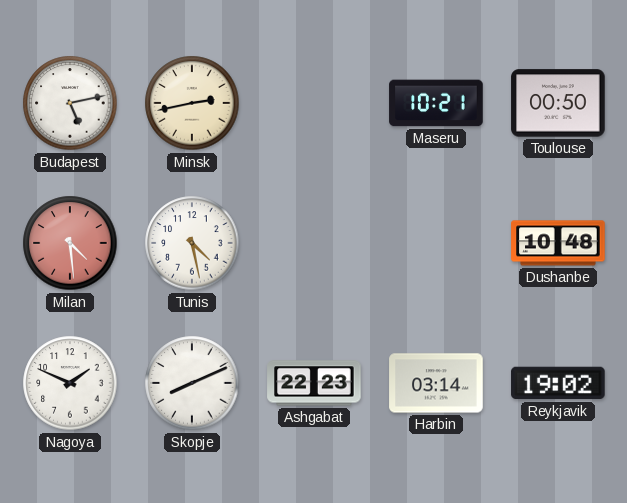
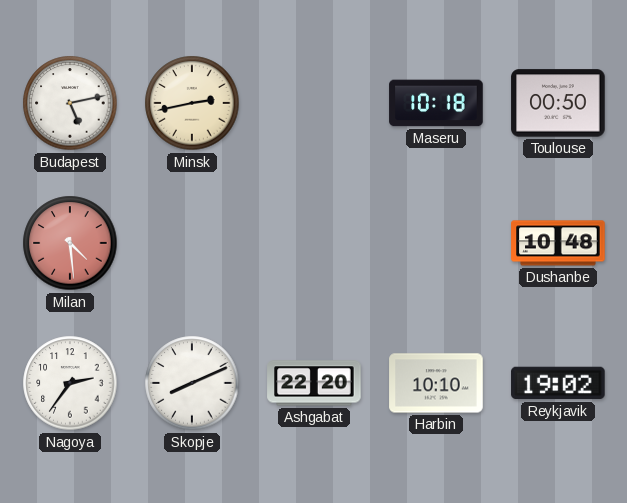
Maseru: 10:21 -> 10:18 (436, 103)
Tunis: 4:28 -> none (192, 243)
Nagoya: 1:49 -> 2:36 (70, 383)
Ashgabat: 22:23 -> 22:20 (314, 383)
Harbin: 03:14 -> 10:10 (436, 383)
